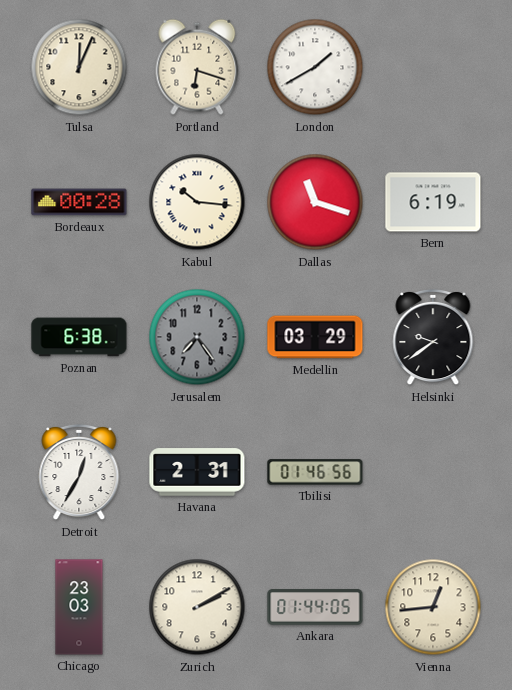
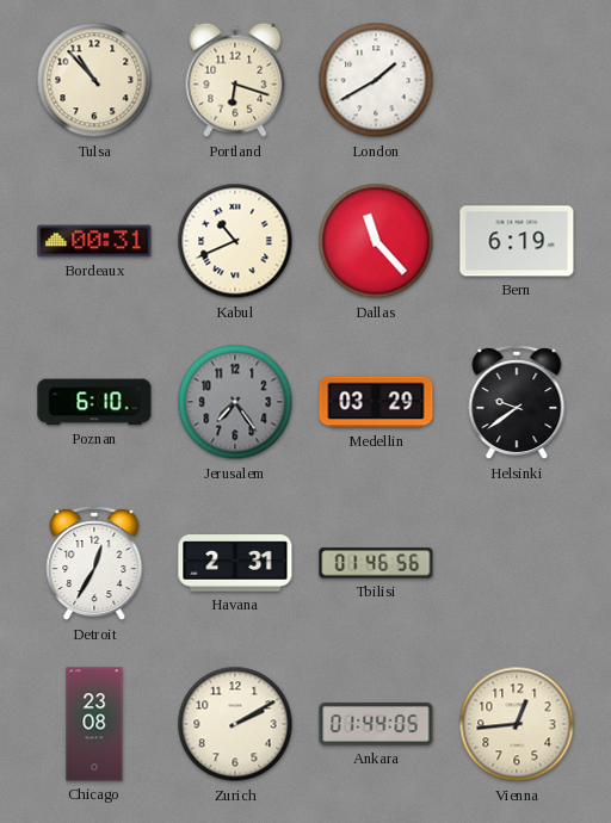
Tulsa: 12:04 -> 10:53 (94, 80)
Bordeaux: 00:28 -> 00:31 (94, 241)
Kabul: 10:16 -> 10:41 (235, 241)
Dallas: 11:18 -> 11:23 (376, 241)
Poznan: 6:38 -> 6:10 (94, 402)
Chicago: 23:03 -> 23:08 (94, 724)
